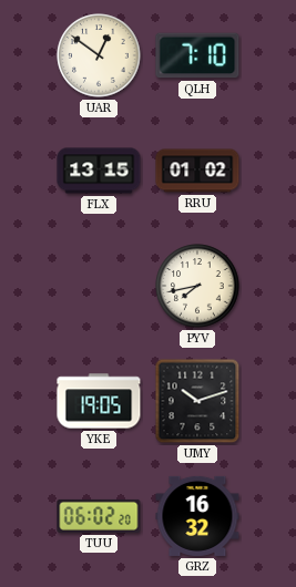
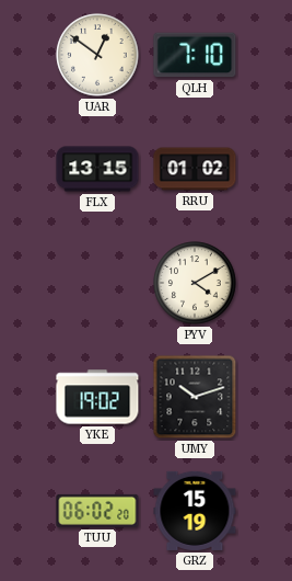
PYV: 7:43 -> 4:10 (195, 283)
YKE: 19:05 -> 19:02 (97, 397)
GRZ: 16:32 -> 15:19 (195, 511)
